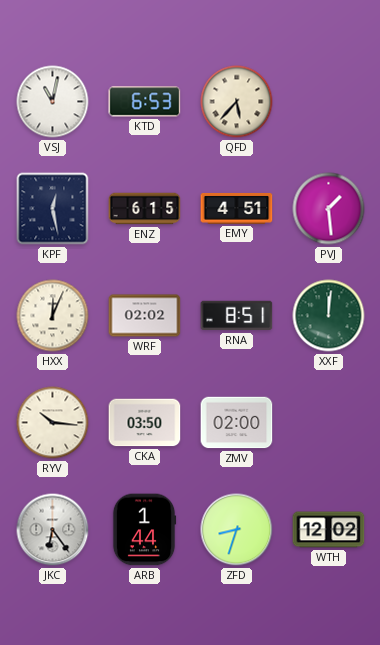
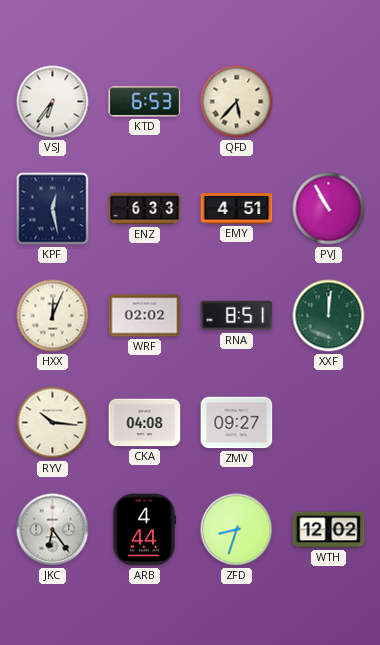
VSJ: 11:02 -> 6:36 (53, 102)
ENZ: 6:15 -> 6:33 (145, 209)
PVJ: 1:29 -> 10:55 (329, 209)
CKA: 03:50 -> 04:08 (145, 423)
ZMV: 02:00 -> 09:27 (237, 423)
ARB: 1:44 -> 4:44 (144, 530)
